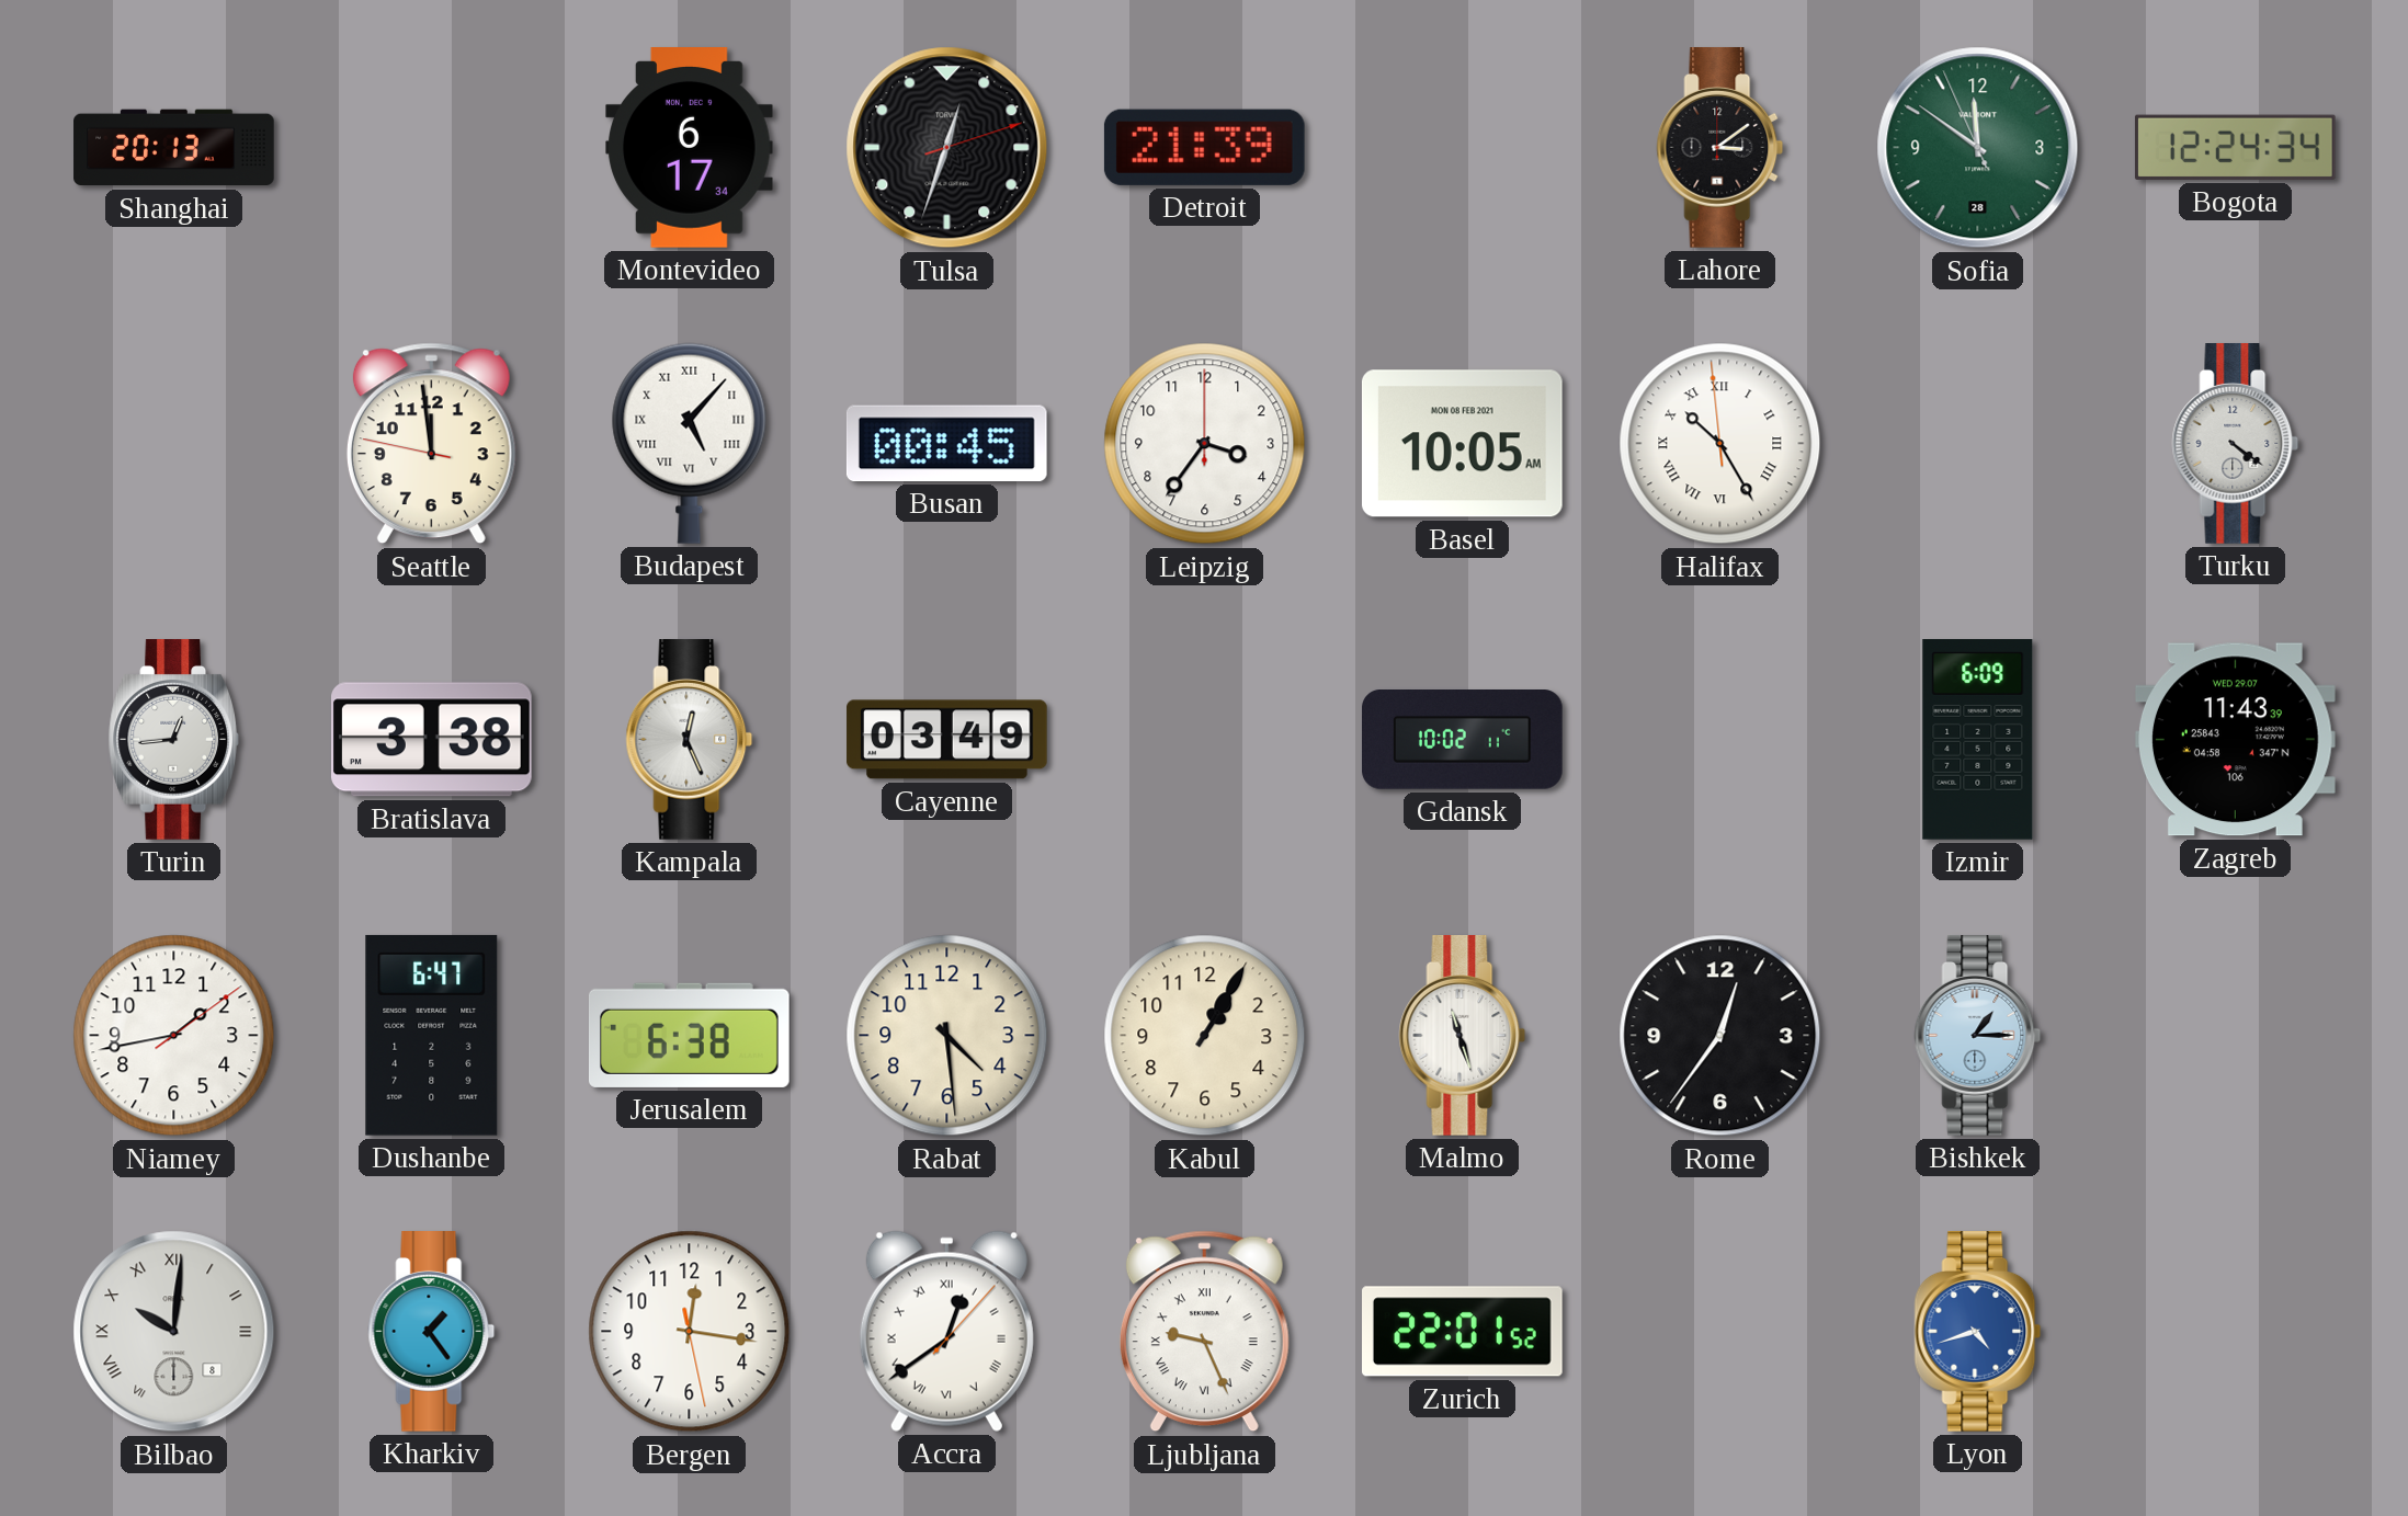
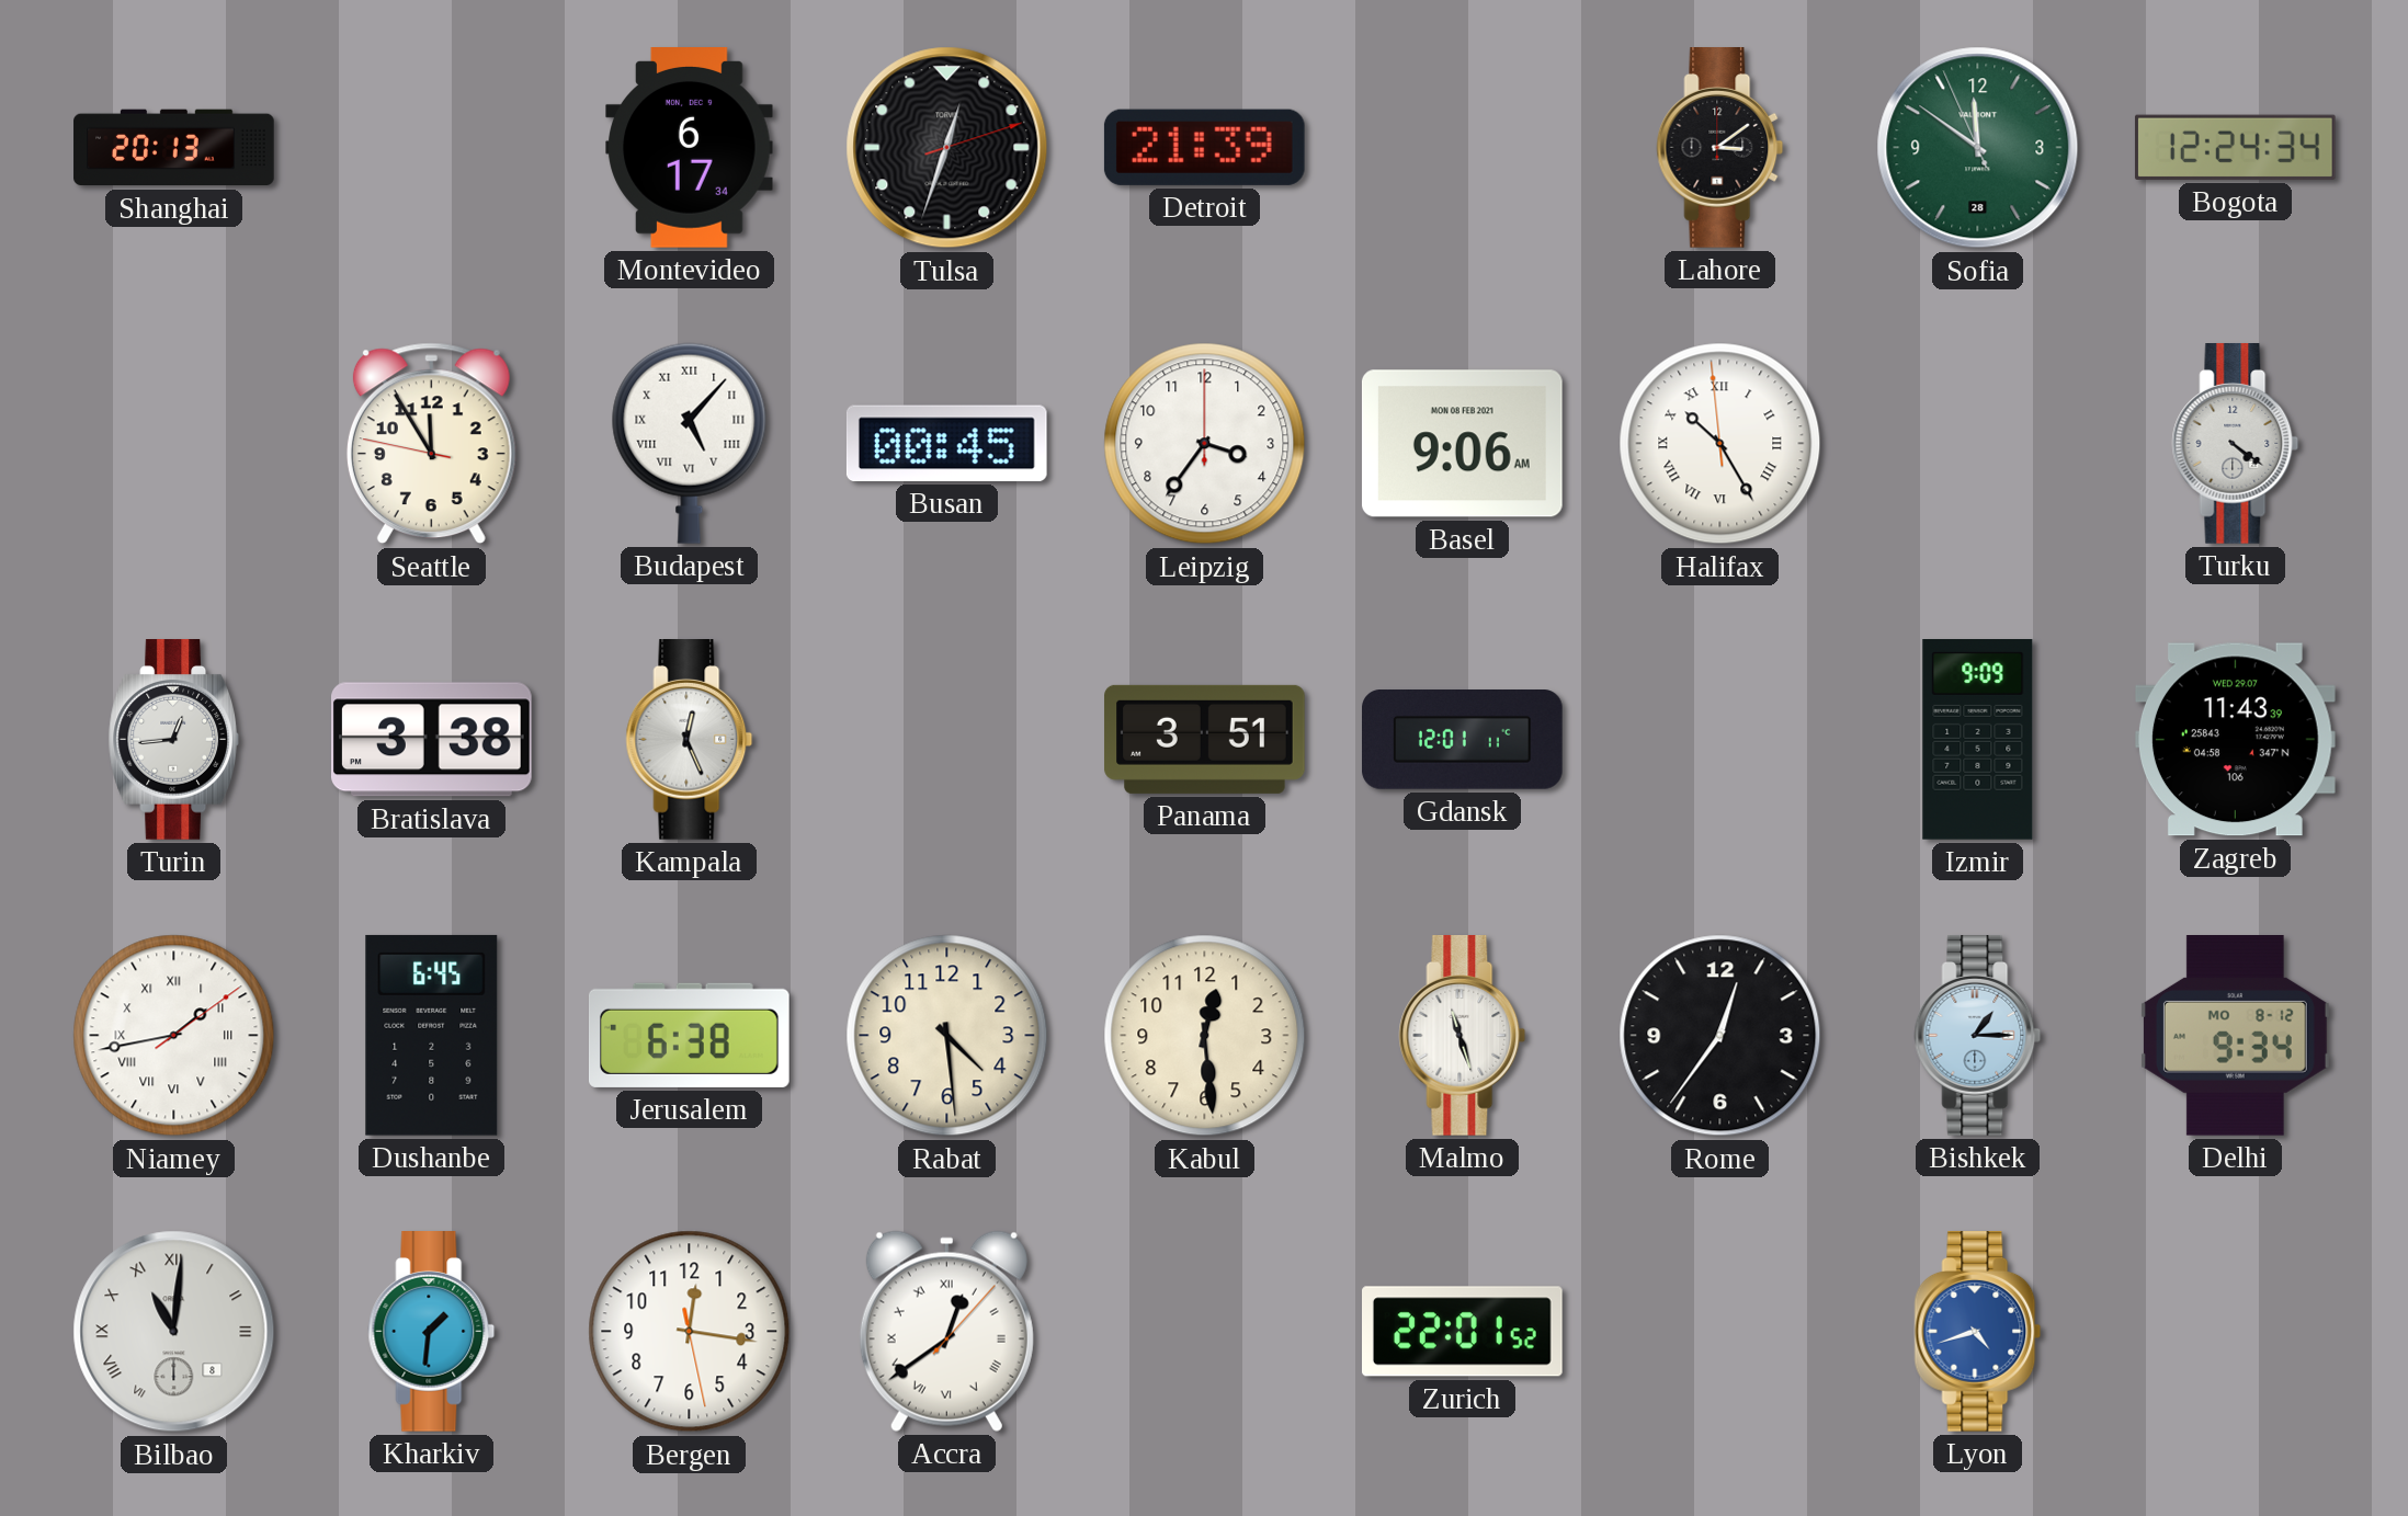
Seattle: 11:58 -> 11:54 (431, 444)
Basel: 10:05 -> 9:06 (1462, 444)
Cayenne: 03:49 -> none (947, 740)
Panama: none -> 3:51 (1205, 739)
Gdansk: 10:02 -> 12:01 (1463, 740)
Izmir: 6:09 -> 9:09 (1978, 740)
Niamey numerals: Arabic -> Roman (174, 1036)
Dushanbe: 6:47 -> 6:45 (432, 1035)
Kabul: 1:05 -> 12:29 (1205, 1036)
Delhi: none -> 9:34 (2235, 1036)
Bilbao: 10:01 -> 11:01 (174, 1332)
Kharkiv: 1:24 -> 1:31 (432, 1332)
Ljubljana: 9:26 -> none (1204, 1332)
